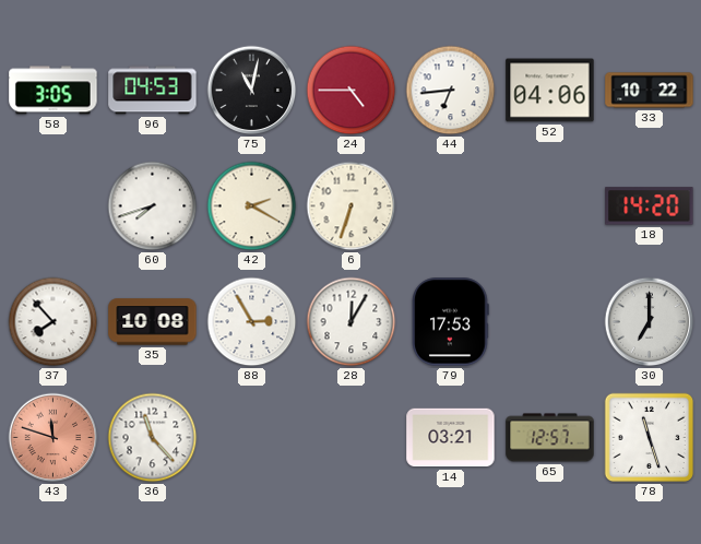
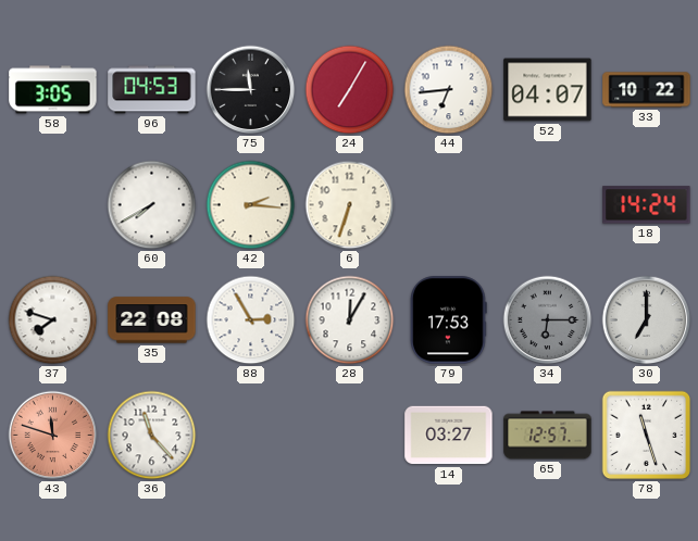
75: 11:02 -> 11:45 (251, 90)
24: 4:45 -> 7:05 (350, 90)
52: 04:06 -> 04:07 (548, 90)
60: 7:42 -> 7:40 (152, 205)
42: 2:20 -> 2:16 (251, 205)
18: 14:20 -> 14:24 (647, 205)
37: 7:53 -> 7:48 (53, 320)
35: 10:08 -> 22:08 (152, 320)
34: none -> 6:15 (548, 320)
14: 03:21 -> 03:27 (449, 436)
